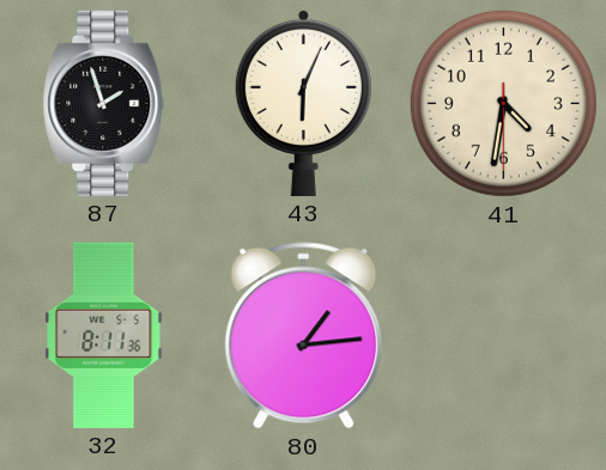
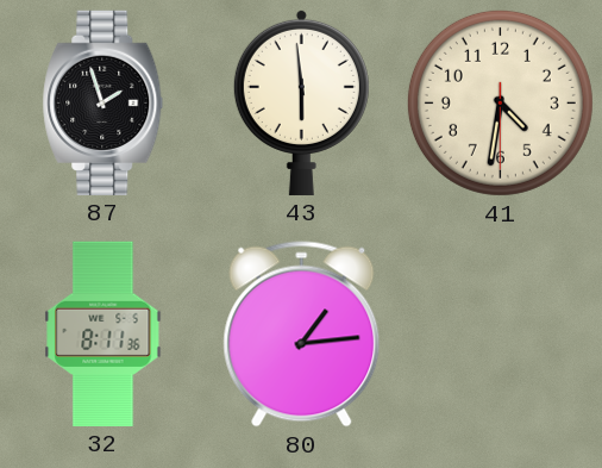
43: 6:04 -> 5:59 (301, 102)
